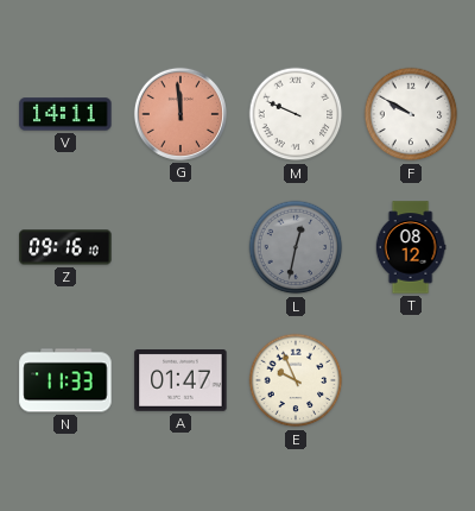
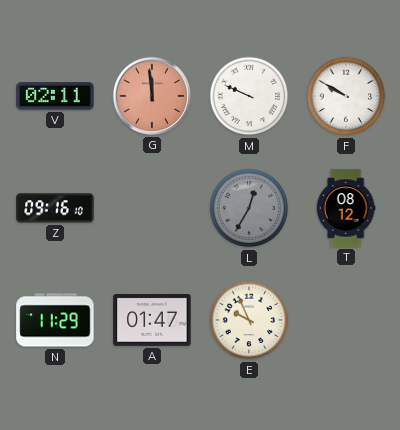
V: 14:11 -> 02:11 (55, 96)
L: 12:32 -> 12:35 (249, 208)
N: 11:33 -> 11:29 (55, 320)
